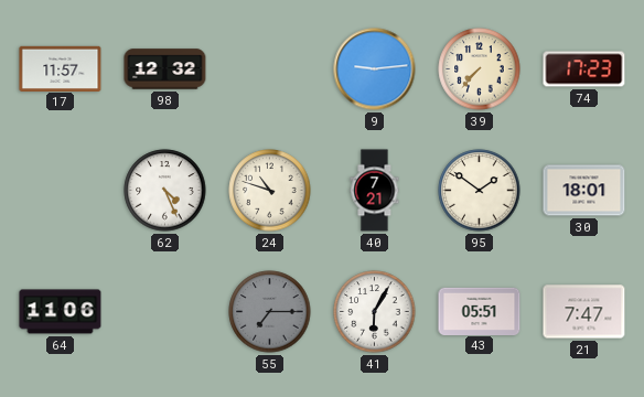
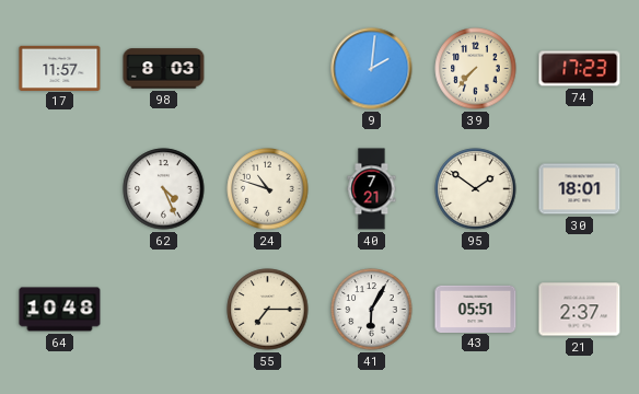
98: 12:32 -> 8:03 (164, 69)
9: 9:14 -> 2:01 (372, 69)
64: 11:06 -> 10:48 (60, 310)
55 dial: grey -> cream (268, 310)
21: 7:47 -> 2:37 (580, 310)
